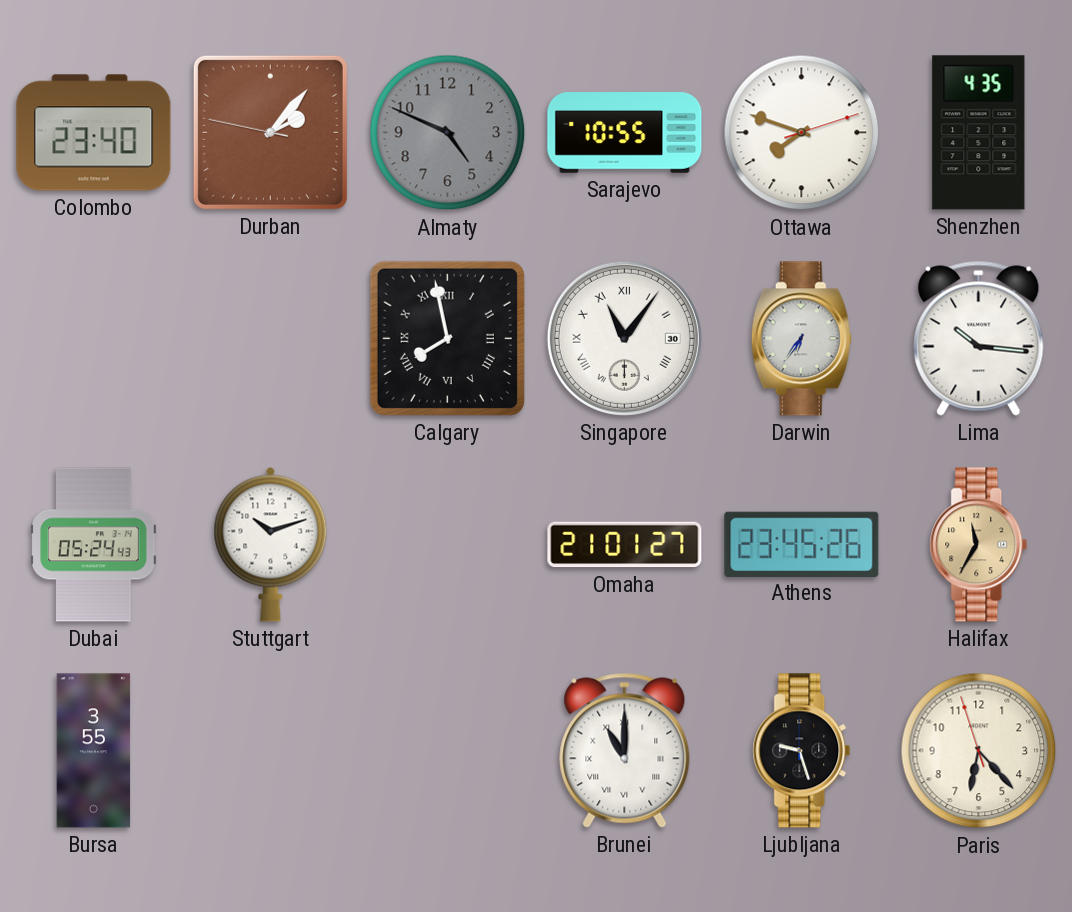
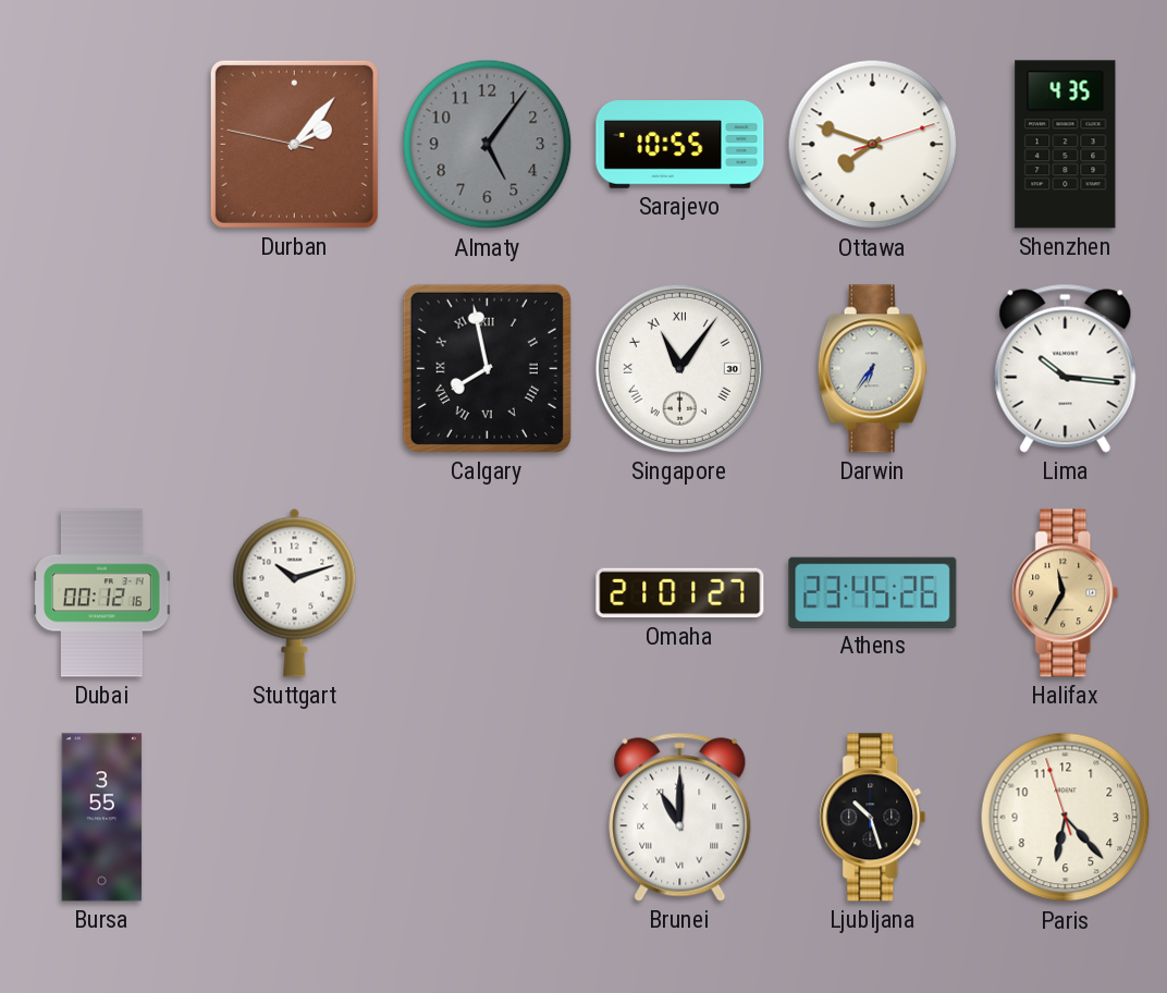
Colombo: 23:40 -> none (94, 133)
Almaty: 4:49 -> 5:06 (488, 145)
Dubai: 05:24 -> 00:12 (102, 593)
Ljubljana: 9:27 -> 10:27 (873, 818)
